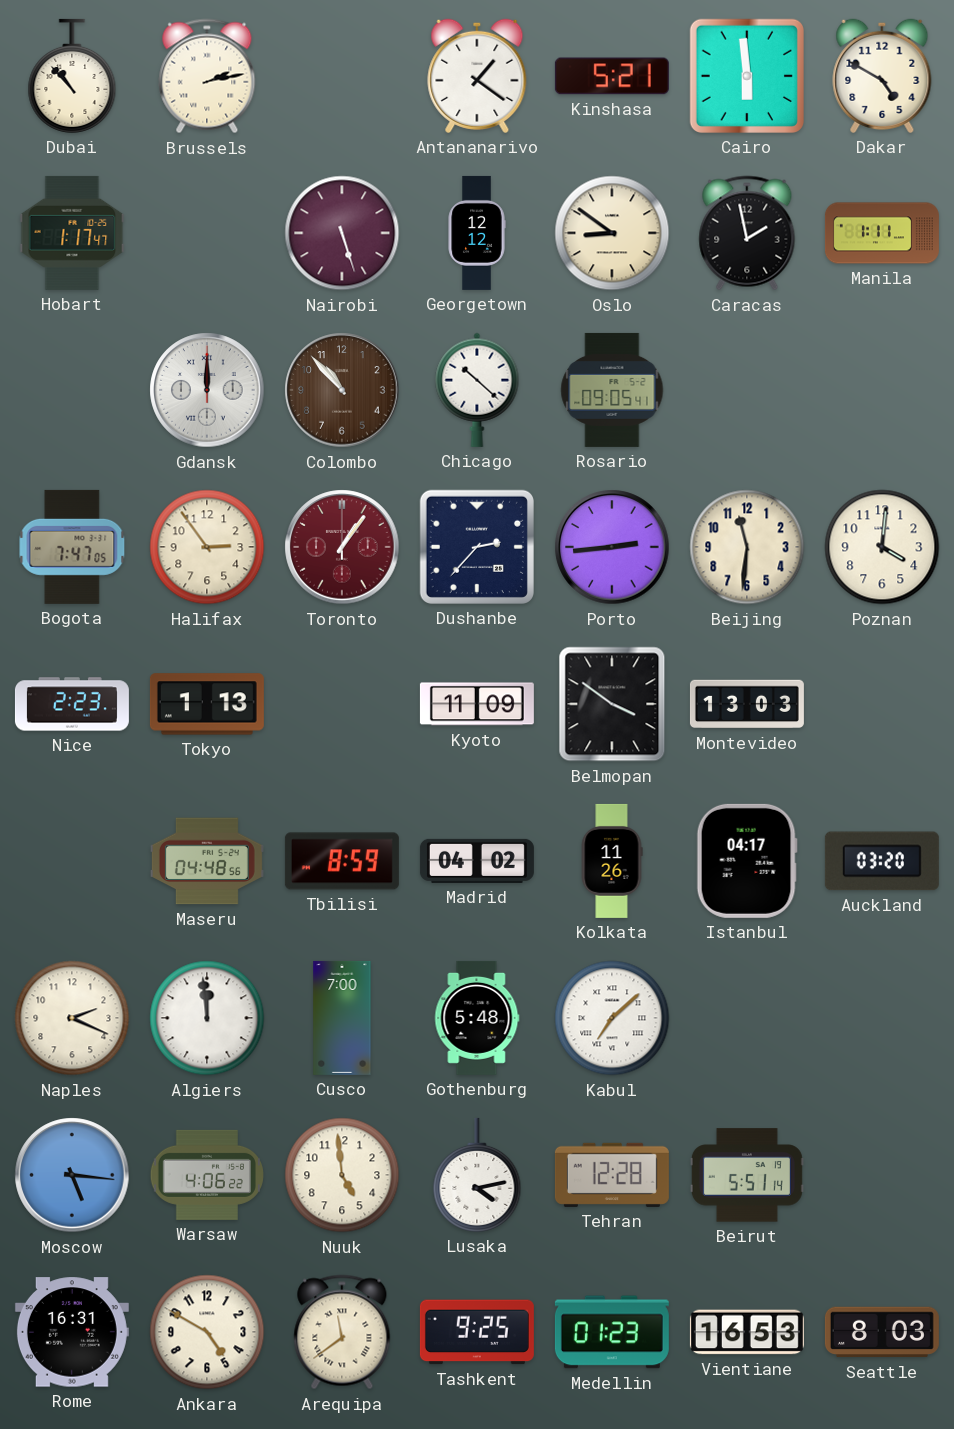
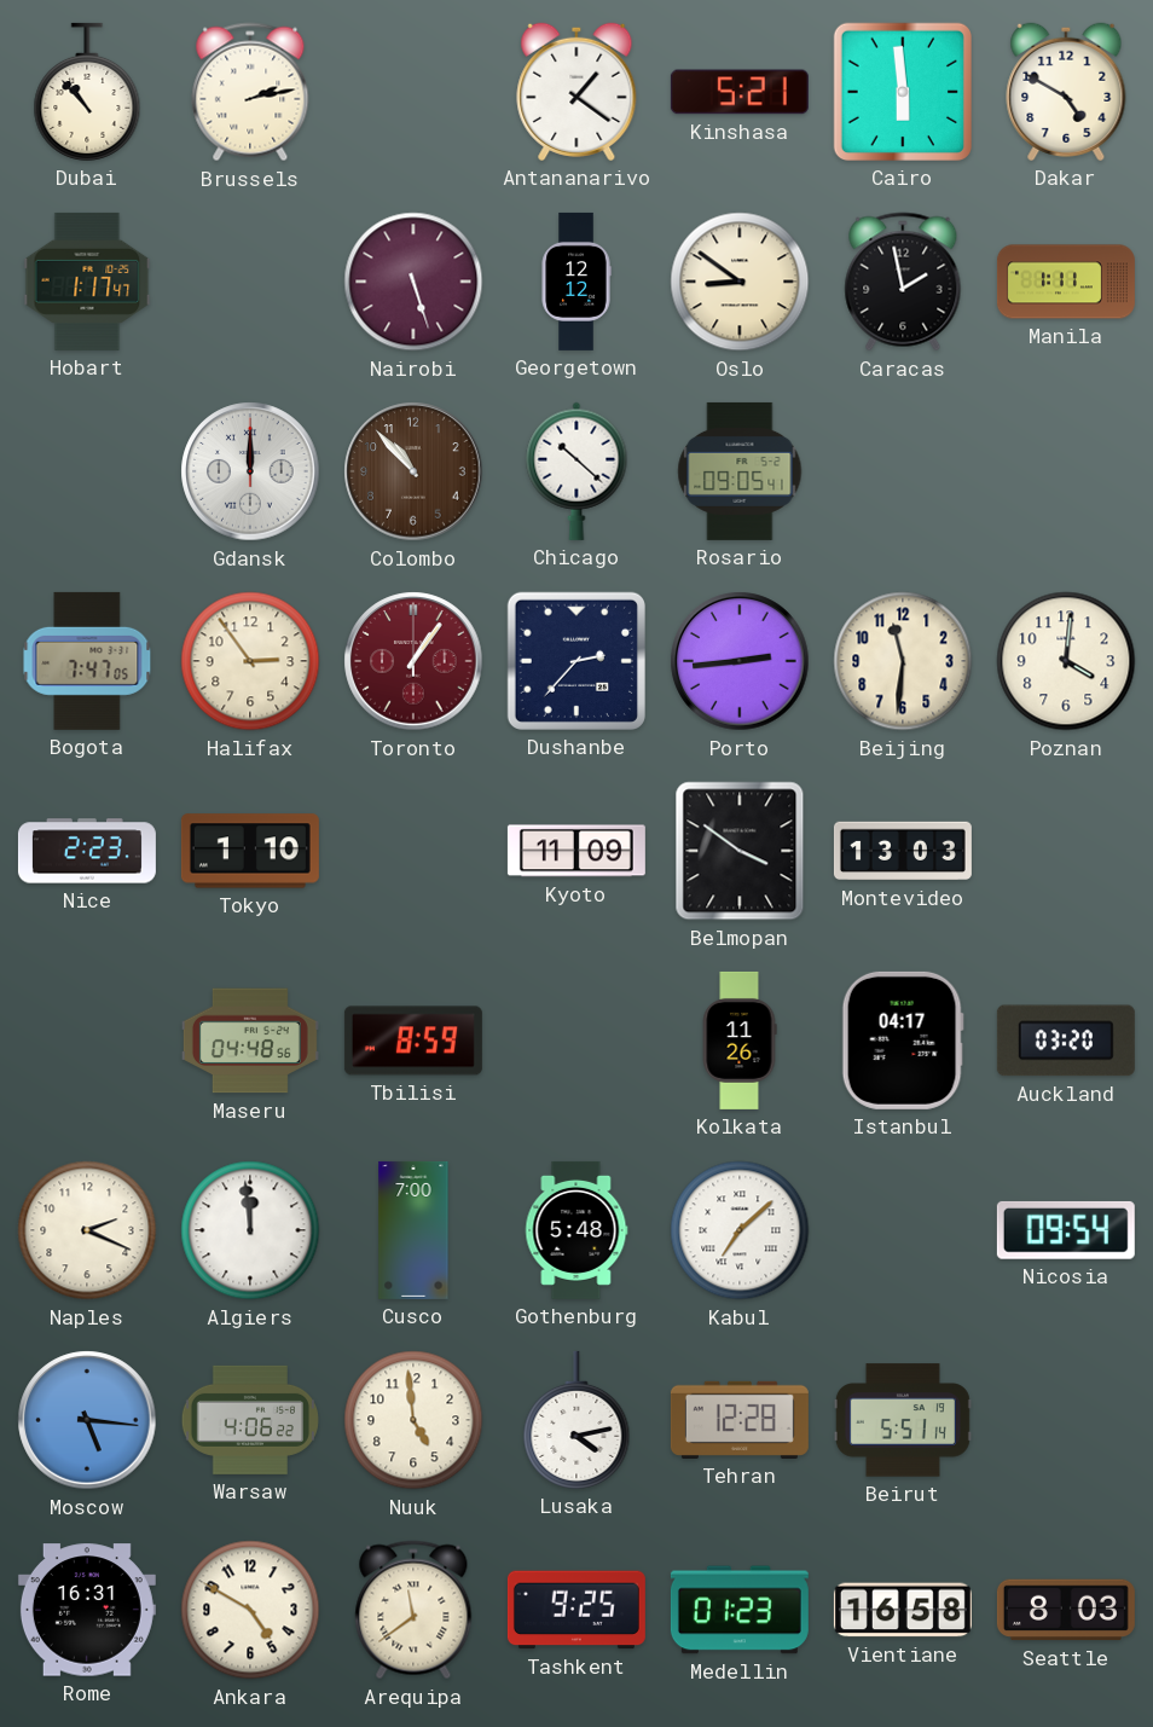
Tokyo: 1:13 -> 1:10 (250, 851)
Madrid: 04:02 -> none (477, 861)
Nicosia: none -> 09:54 (1066, 1230)
Vientiane: 16:53 -> 16:58 (903, 1610)
